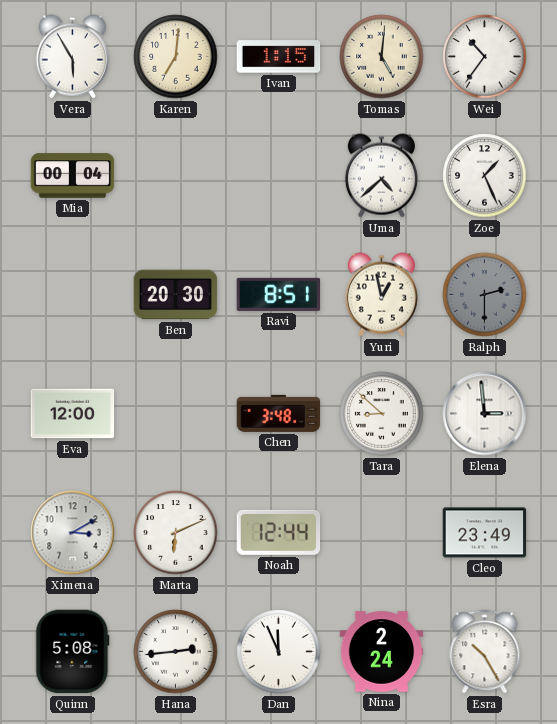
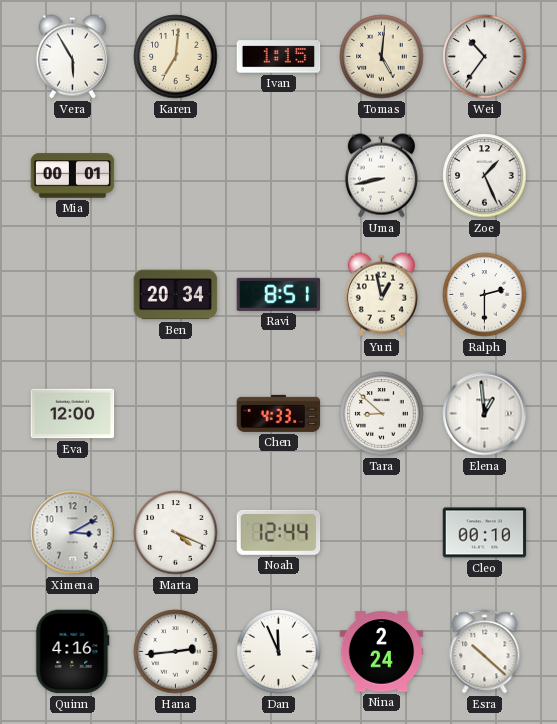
Mia: 00:04 -> 00:01 (73, 176)
Uma: 4:38 -> 8:43 (381, 176)
Ben: 20:30 -> 20:34 (176, 295)
Ralph dial: grey -> white (485, 295)
Chen: 3:48 -> 4:33 (279, 413)
Elena: 2:59 -> 12:59 (485, 414)
Marta: 6:11 -> 4:19 (176, 533)
Cleo: 23:49 -> 00:10 (485, 533)
Quinn: 5:08 -> 4:16 (73, 652)
Esra: 10:25 -> 10:22 (485, 652)
